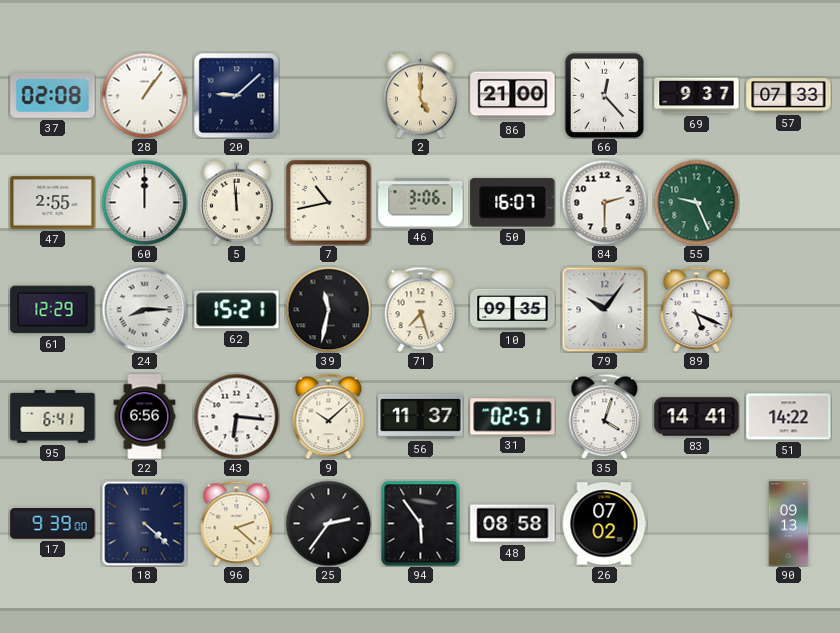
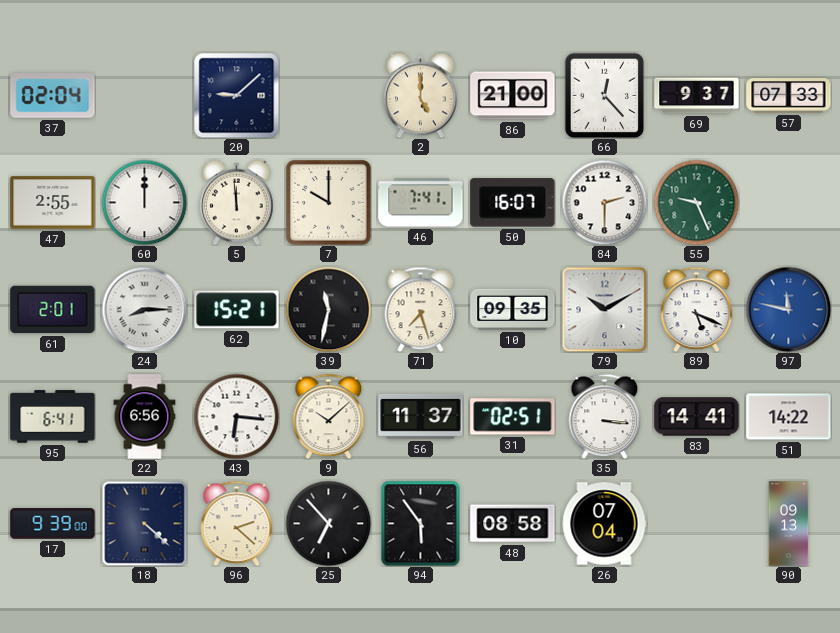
37: 02:08 -> 02:04 (53, 96)
28: 1:06 -> none (144, 95)
7: 10:43 -> 10:00 (329, 203)
46: 3:06 -> 7:41 (421, 203)
61: 12:29 -> 2:01 (53, 310)
79: 10:06 -> 10:10 (604, 309)
97: none -> 11:47 (788, 309)
35: 4:03 -> 3:16 (605, 416)
25: 2:36 -> 6:53 (328, 523)
26: 07:02 -> 07:04 (604, 524)
